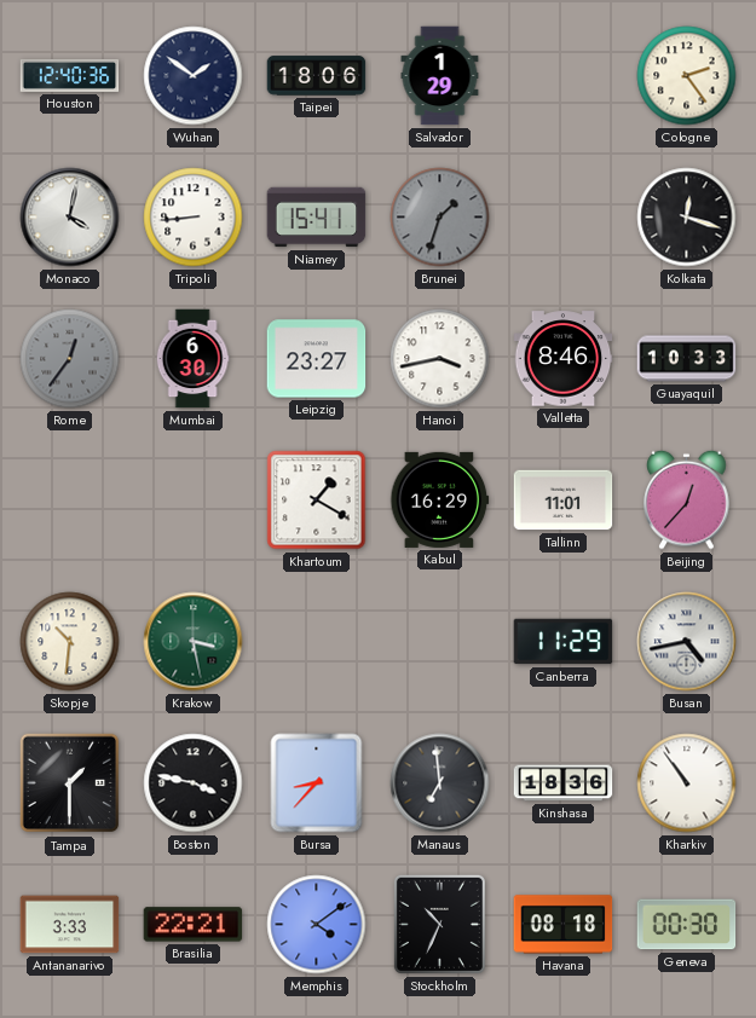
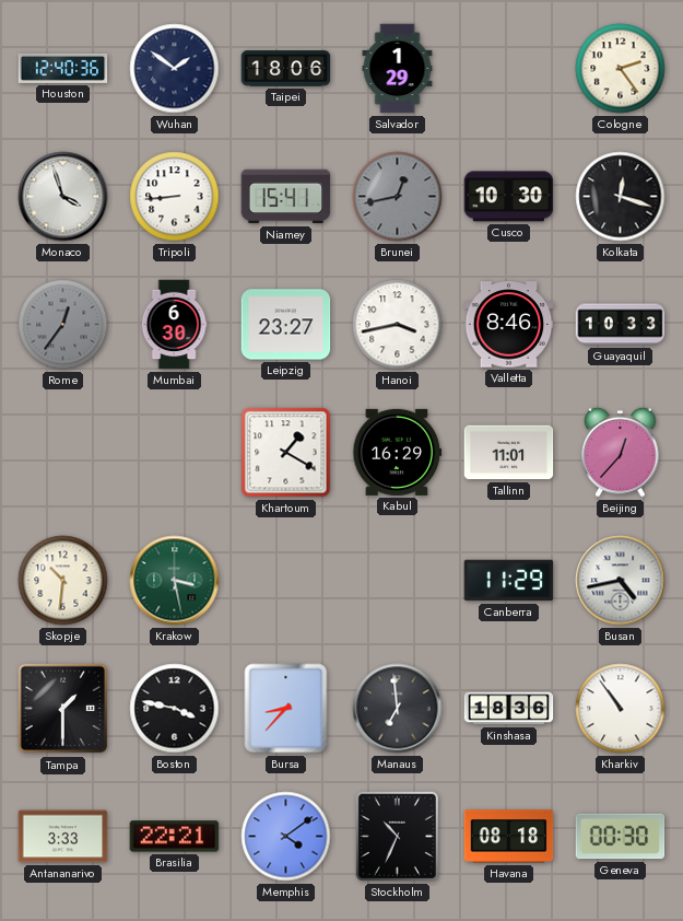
Monaco: 4:02 -> 3:57 (63, 197)
Brunei: 1:33 -> 12:43 (398, 197)
Cusco: none -> 10:30 (509, 197)
